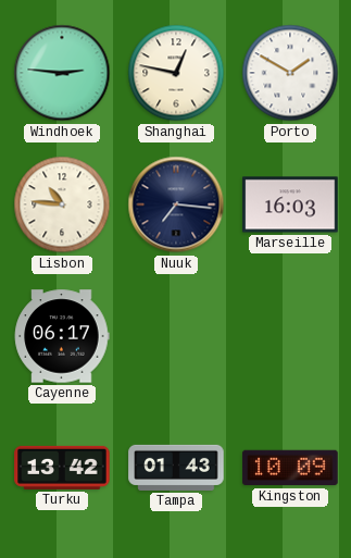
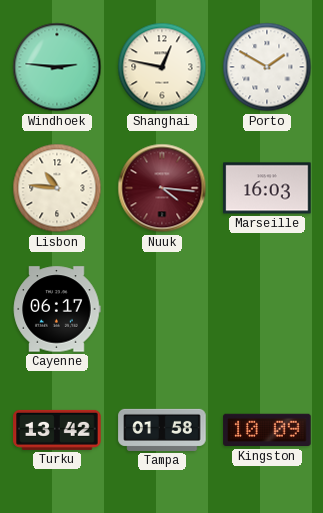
Nuuk: 7:16 -> 4:16 (162, 188)
Nuuk dial: navy -> burgundy (162, 188)
Tampa: 01:43 -> 01:58 (162, 430)
